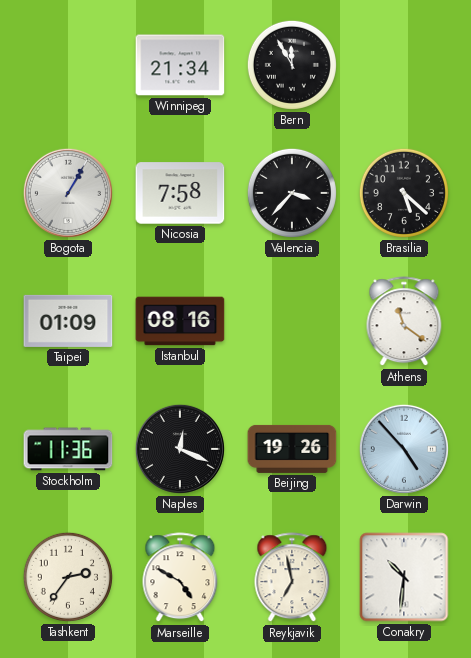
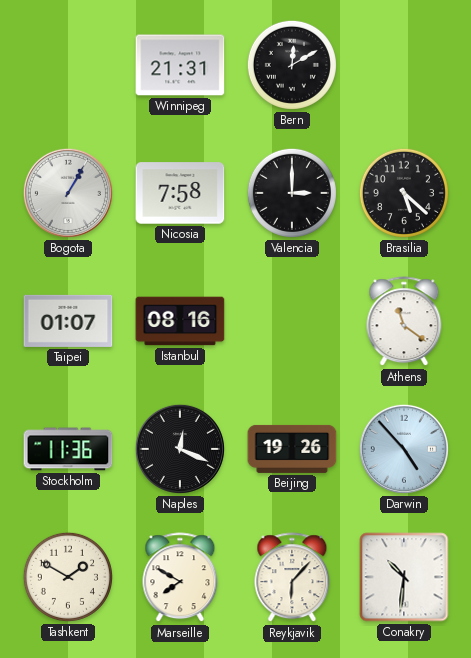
Winnipeg: 21:34 -> 21:31 (180, 65)
Bern: 11:55 -> 12:10 (292, 65)
Valencia: 3:37 -> 3:00 (292, 193)
Taipei: 01:09 -> 01:07 (68, 321)
Tashkent: 2:36 -> 1:50 (68, 577)
Marseille: 4:50 -> 7:50 (180, 578)
Reykjavik: 6:58 -> 6:07 (292, 578)
